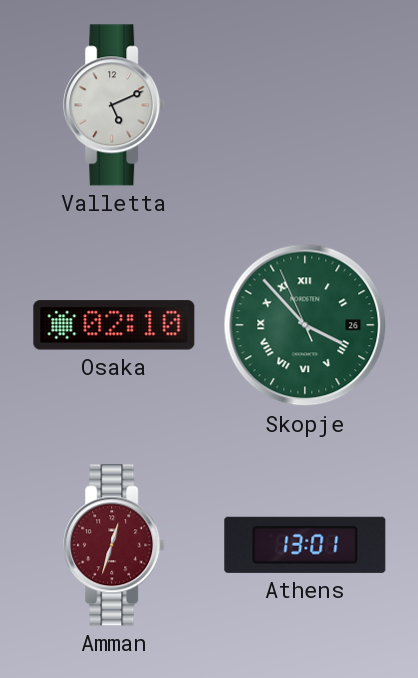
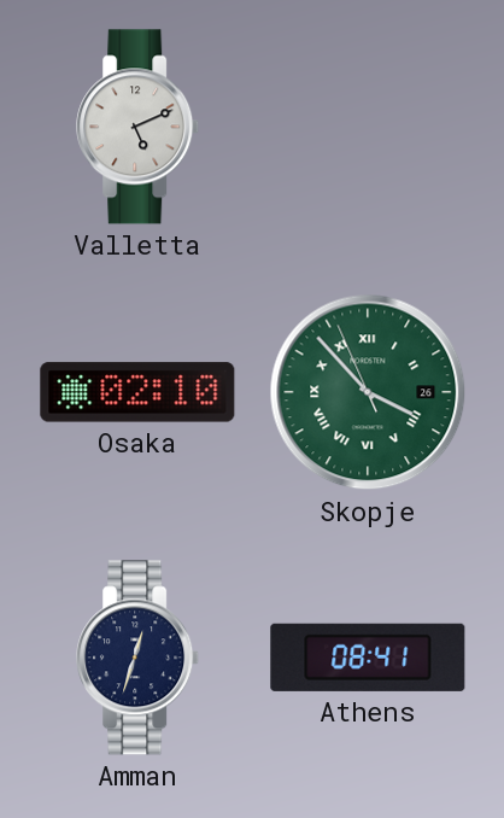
Amman dial: burgundy -> navy (139, 658)
Athens: 13:01 -> 08:41 (368, 658)
